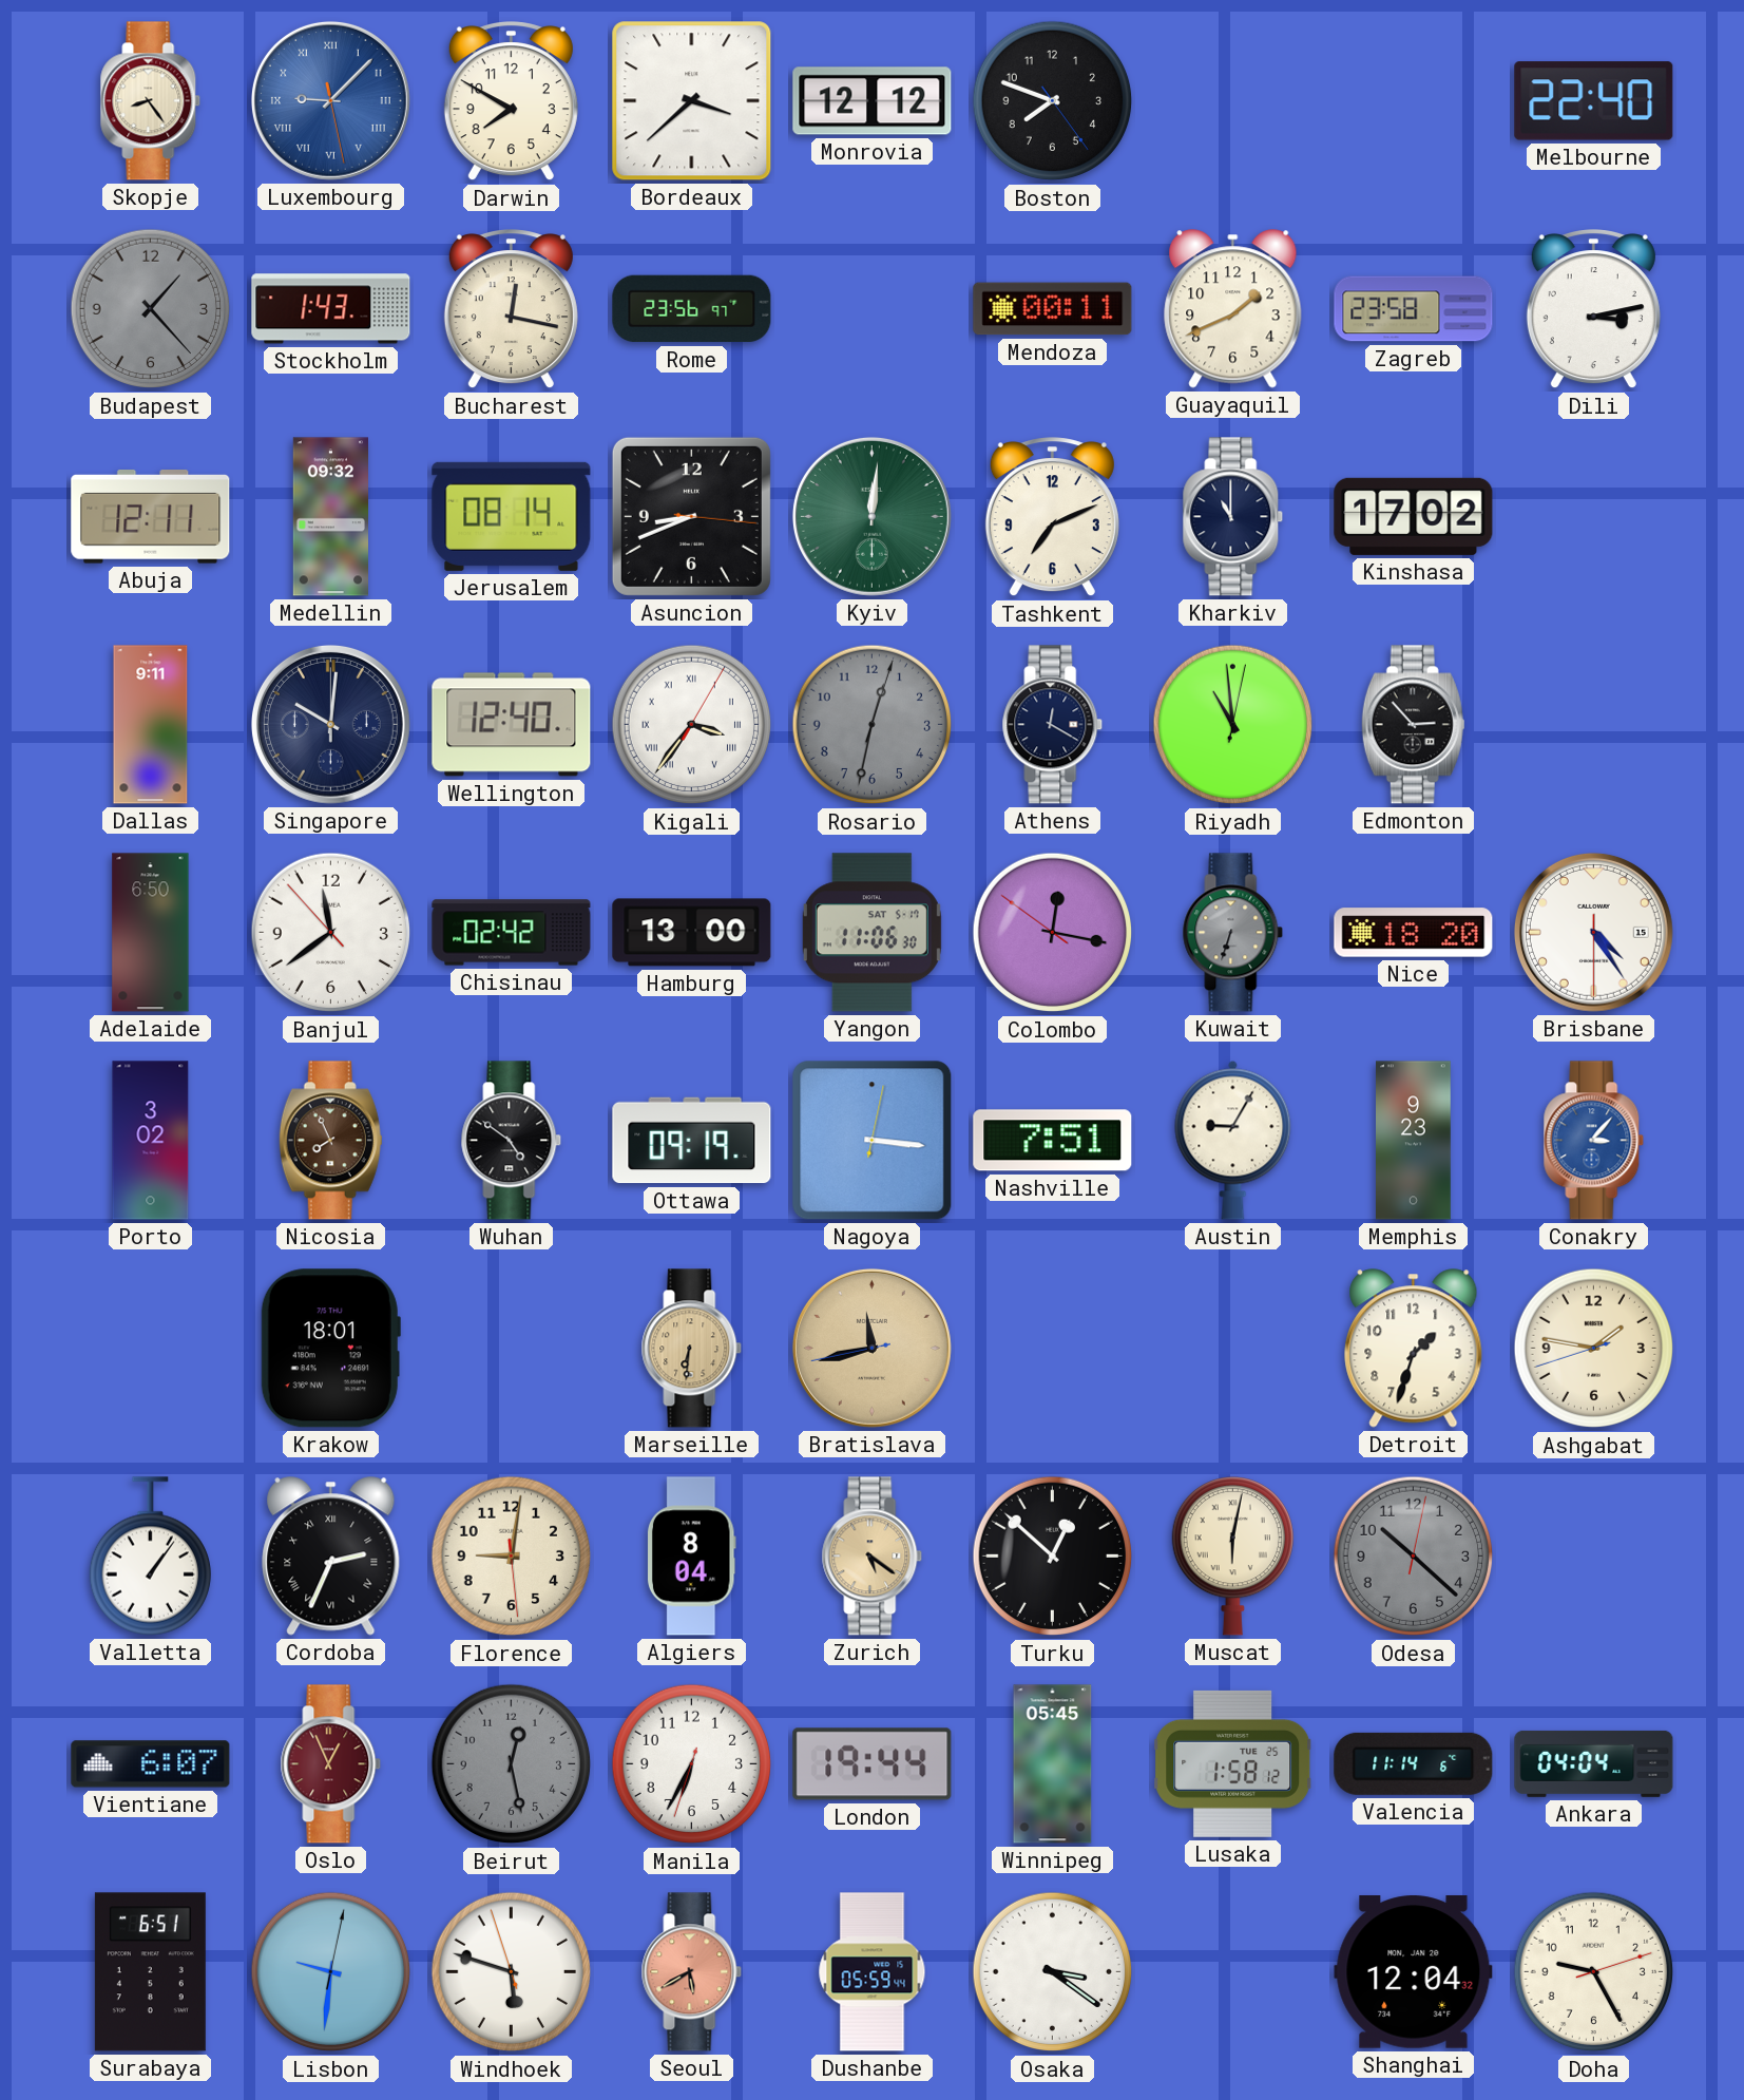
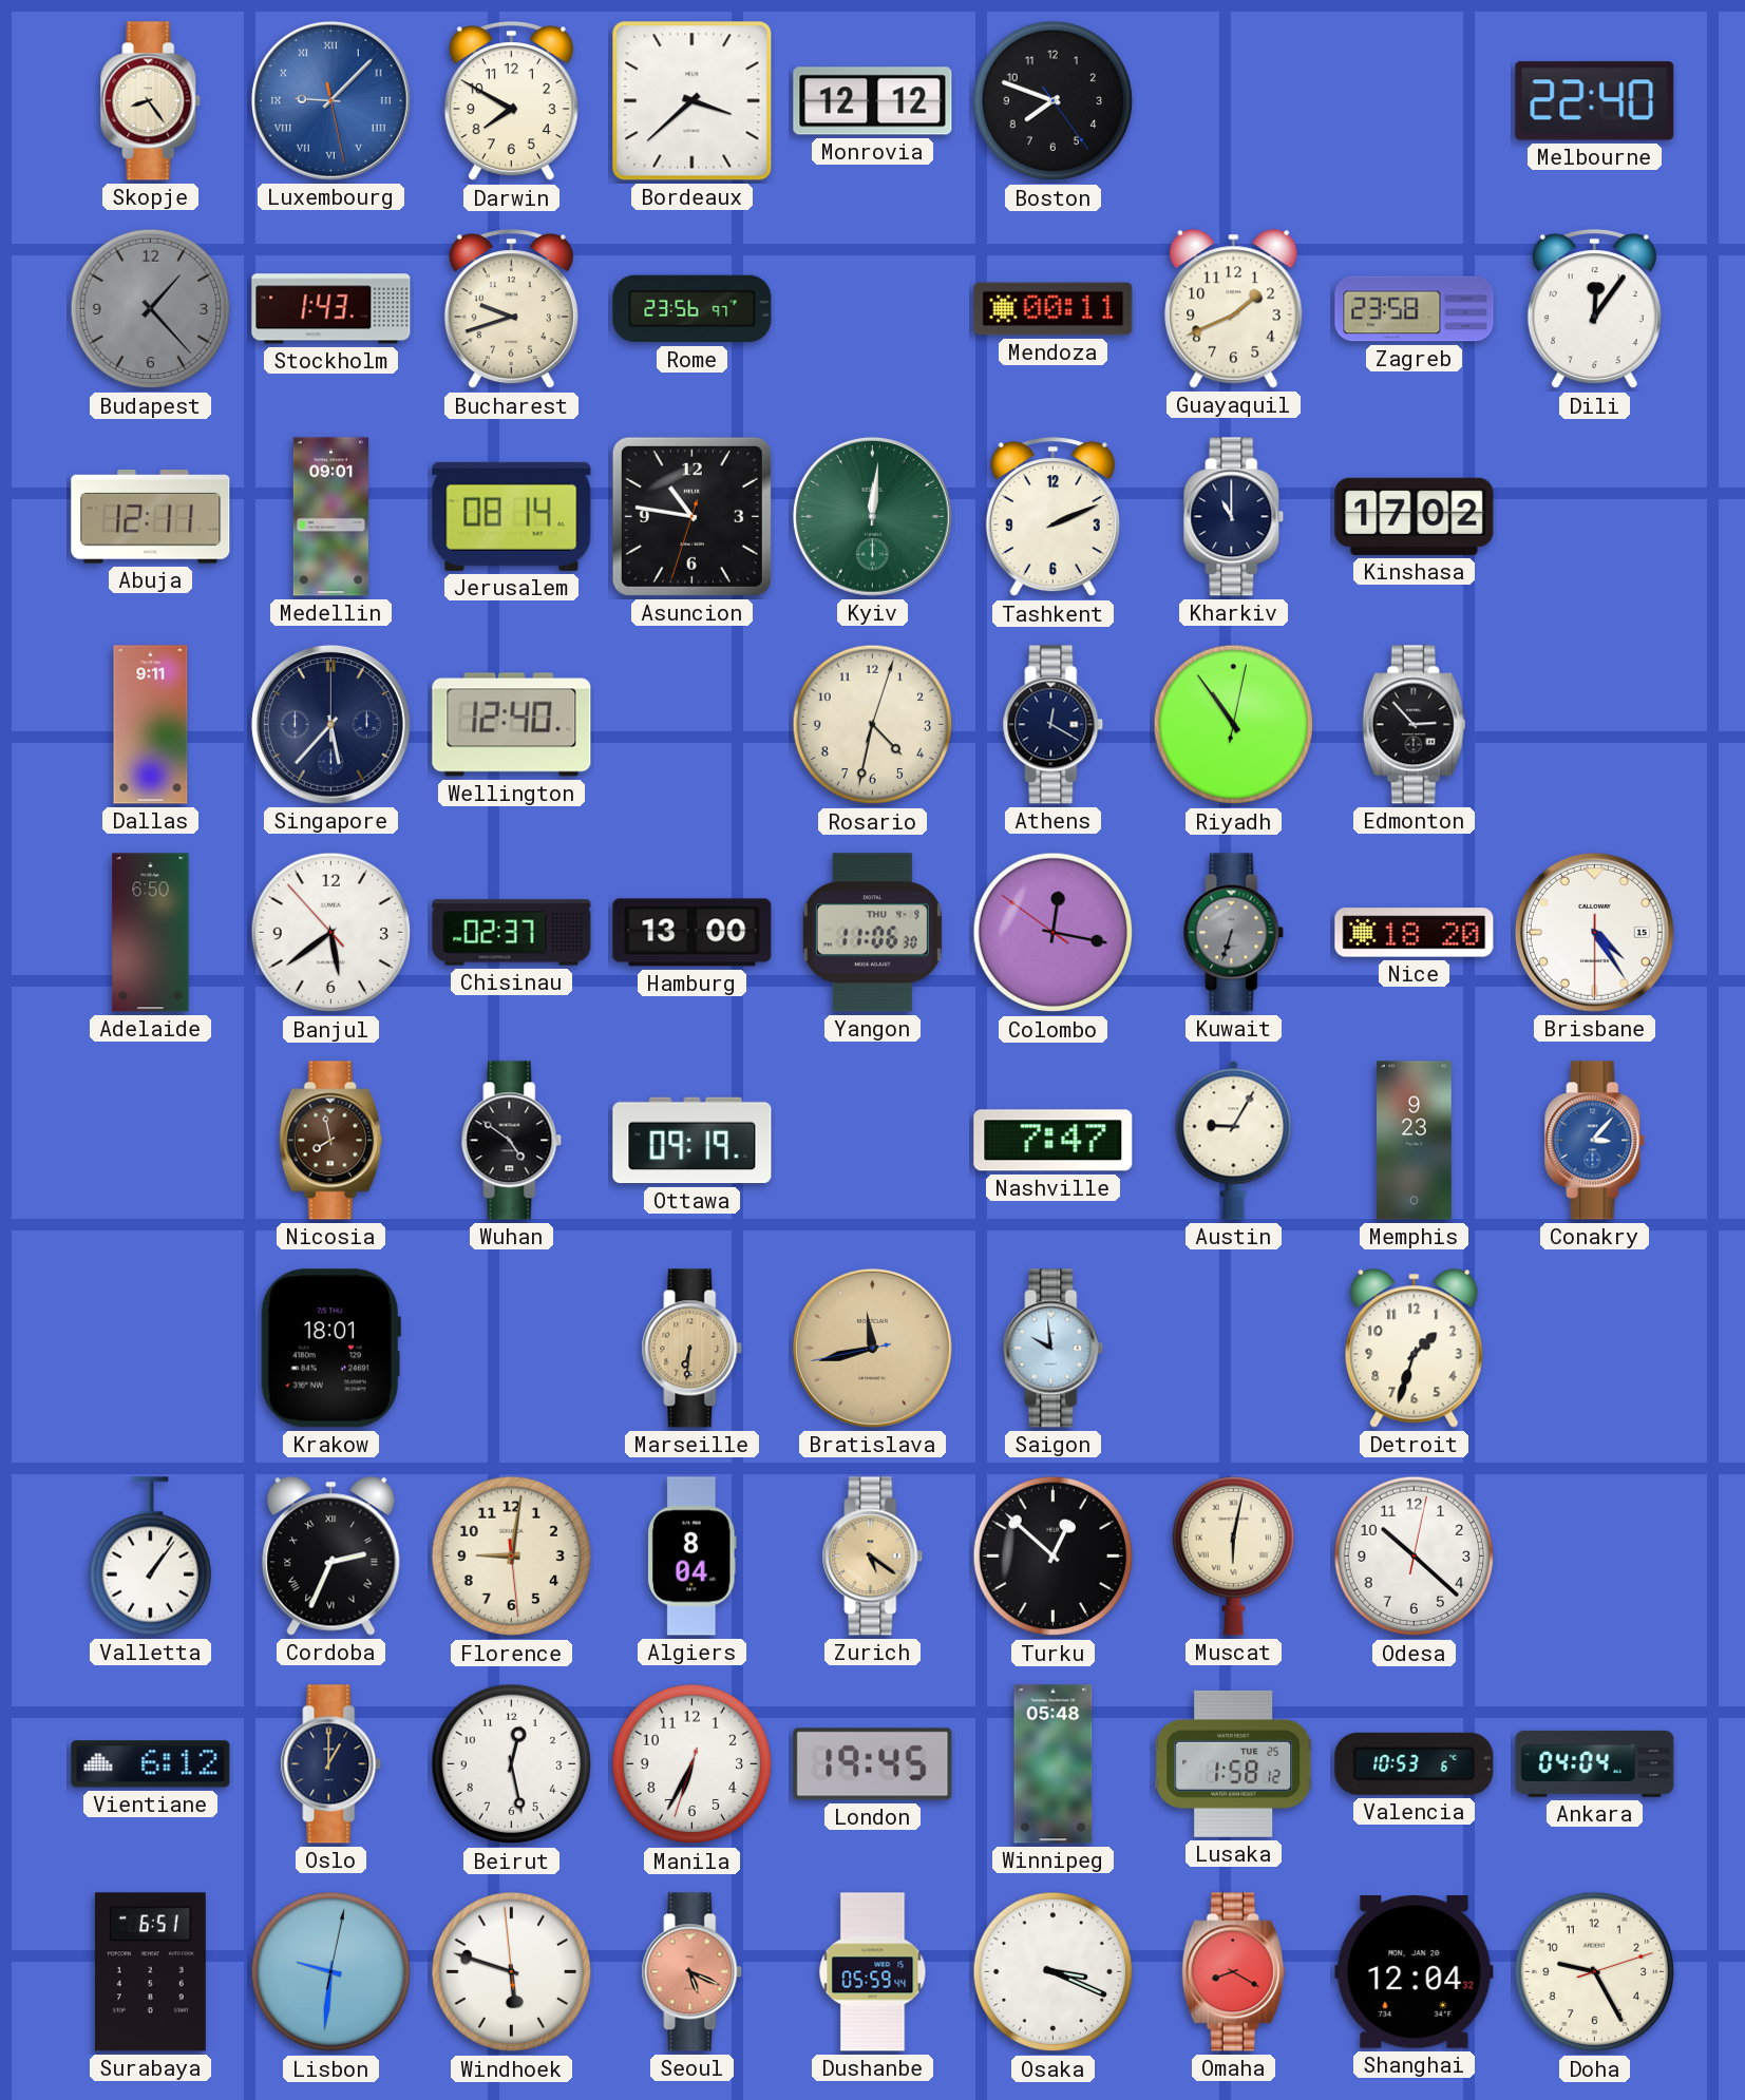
Bucharest: 12:17 -> 9:42 (511, 309)
Dili: 3:13 -> 12:06 (1594, 309)
Medellin: 09:32 -> 09:01 (330, 517)
Asuncion: 8:41 -> 10:46 (691, 516)
Tashkent: 7:11 -> 2:11 (1052, 517)
Singapore: 10:01 -> 5:37 (330, 724)
Kigali: 3:36 -> none (692, 725)
Rosario: 12:32 -> 4:32 (873, 725)
Rosario dial: grey -> cream (873, 725)
Riyadh: 10:59 -> 10:54 (1234, 725)
Banjul: 11:38 -> 5:38 (331, 933)
Chisinau: 02:42 -> 02:37 (512, 933)
Yangon date: SAT 5-17 -> THU 4-9 (872, 933)
Porto: 3:02 -> none (151, 1141)
Nicosia: 7:56 -> 7:58 (330, 1141)
Nagoya: 3:16 -> none (873, 1141)
Nashville: 7:51 -> 7:47 (1054, 1141)
Saigon: none -> 9:59 (1054, 1349)
Ashgabat: 1:46 -> none (1594, 1349)
Odesa dial: grey -> white (1415, 1557)
Vientiane: 6:07 -> 6:12 (151, 1764)
Oslo: 12:56 -> 1:00 (331, 1764)
Oslo dial: burgundy -> navy (331, 1764)
Beirut dial: grey -> white (512, 1764)
London: 19:44 -> 19:45 (873, 1764)
Winnipeg: 05:45 -> 05:48 (1054, 1764)
Valencia: 11:14 -> 10:53 (1415, 1763)
Windhoek: 5:47:57 -> 5:47:59 (512, 1972)
Seoul: 5:40 -> 5:19 (693, 1972)
Osaka: 3:21 -> 3:19 (1054, 1972)
Omaha: none -> 8:20 (1233, 1972)
